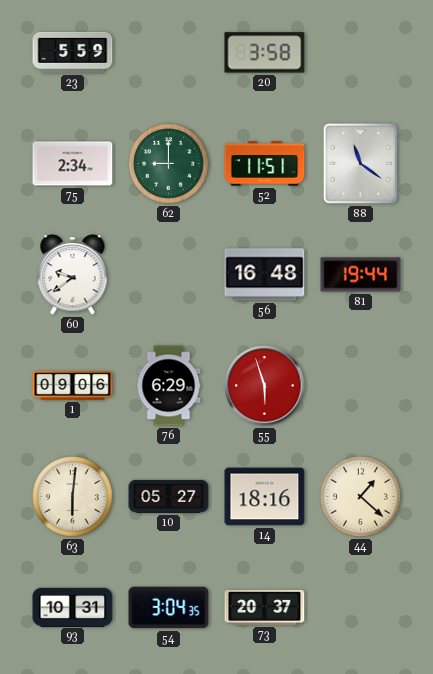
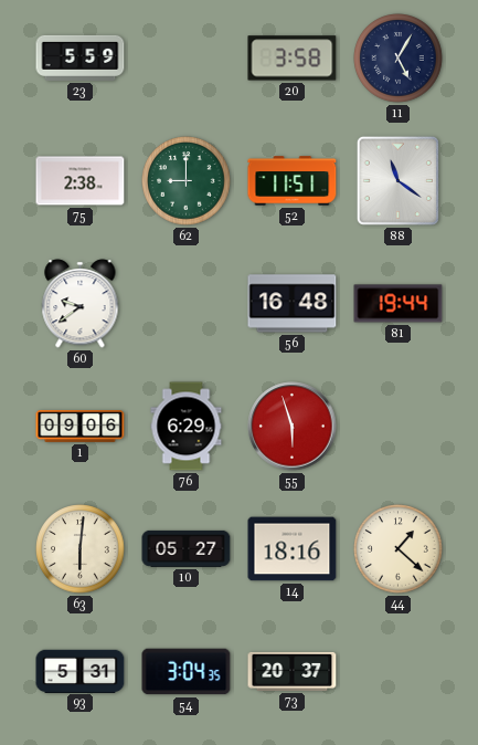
11: none -> 5:05 (399, 59)
75: 2:34 -> 2:38 (81, 181)
93: 10:31 -> 5:31 (81, 671)
